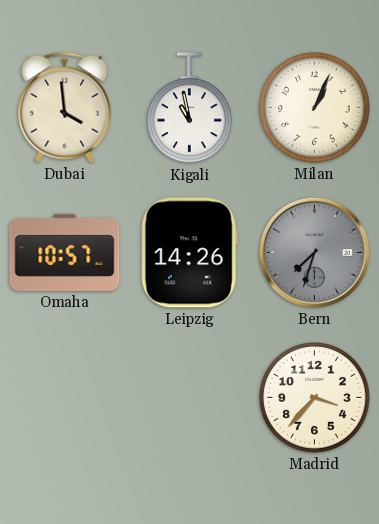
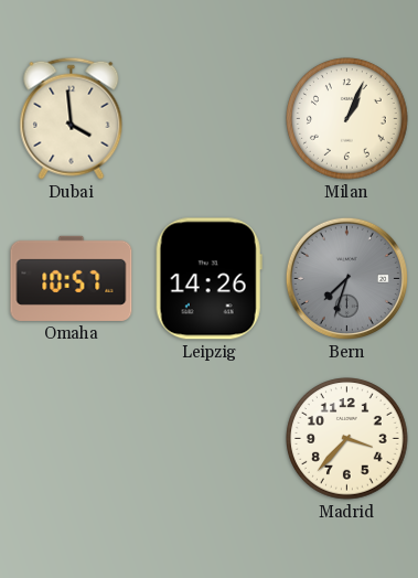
Kigali: 10:58 -> none (190, 108)
